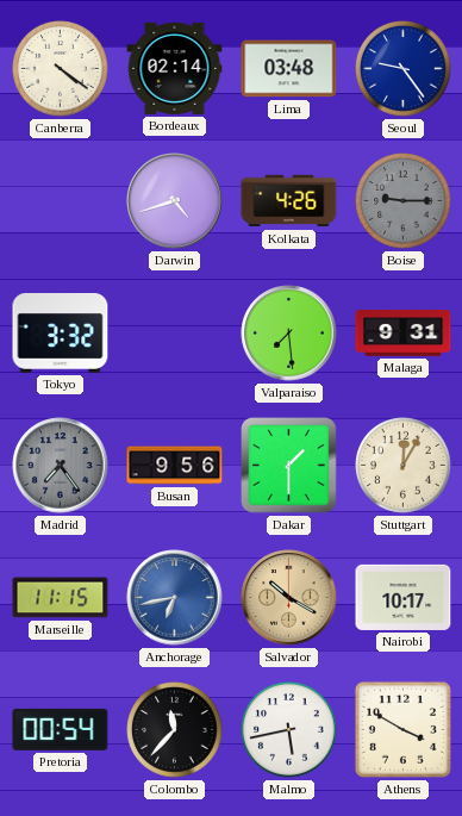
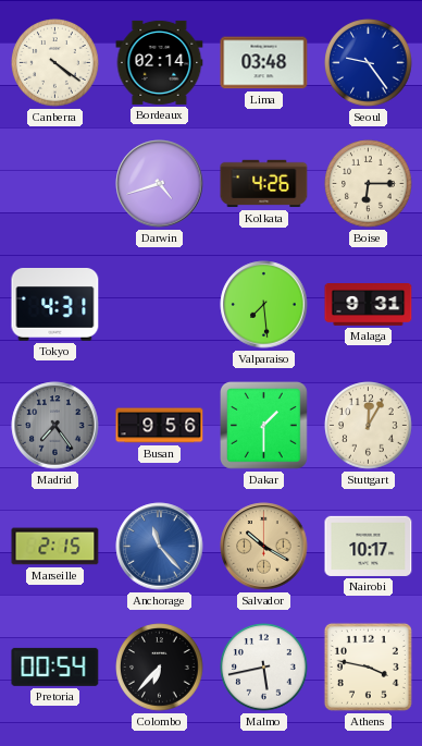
Boise: 9:15 -> 6:15 (369, 184)
Boise dial: grey -> cream (369, 184)
Tokyo: 3:32 -> 4:31 (55, 305)
Marseille: 11:15 -> 2:15 (55, 547)
Anchorage: 6:43 -> 11:23 (160, 547)
Colombo: 11:37 -> 6:37 (160, 668)
Athens: 3:50 -> 3:47 (368, 666)
